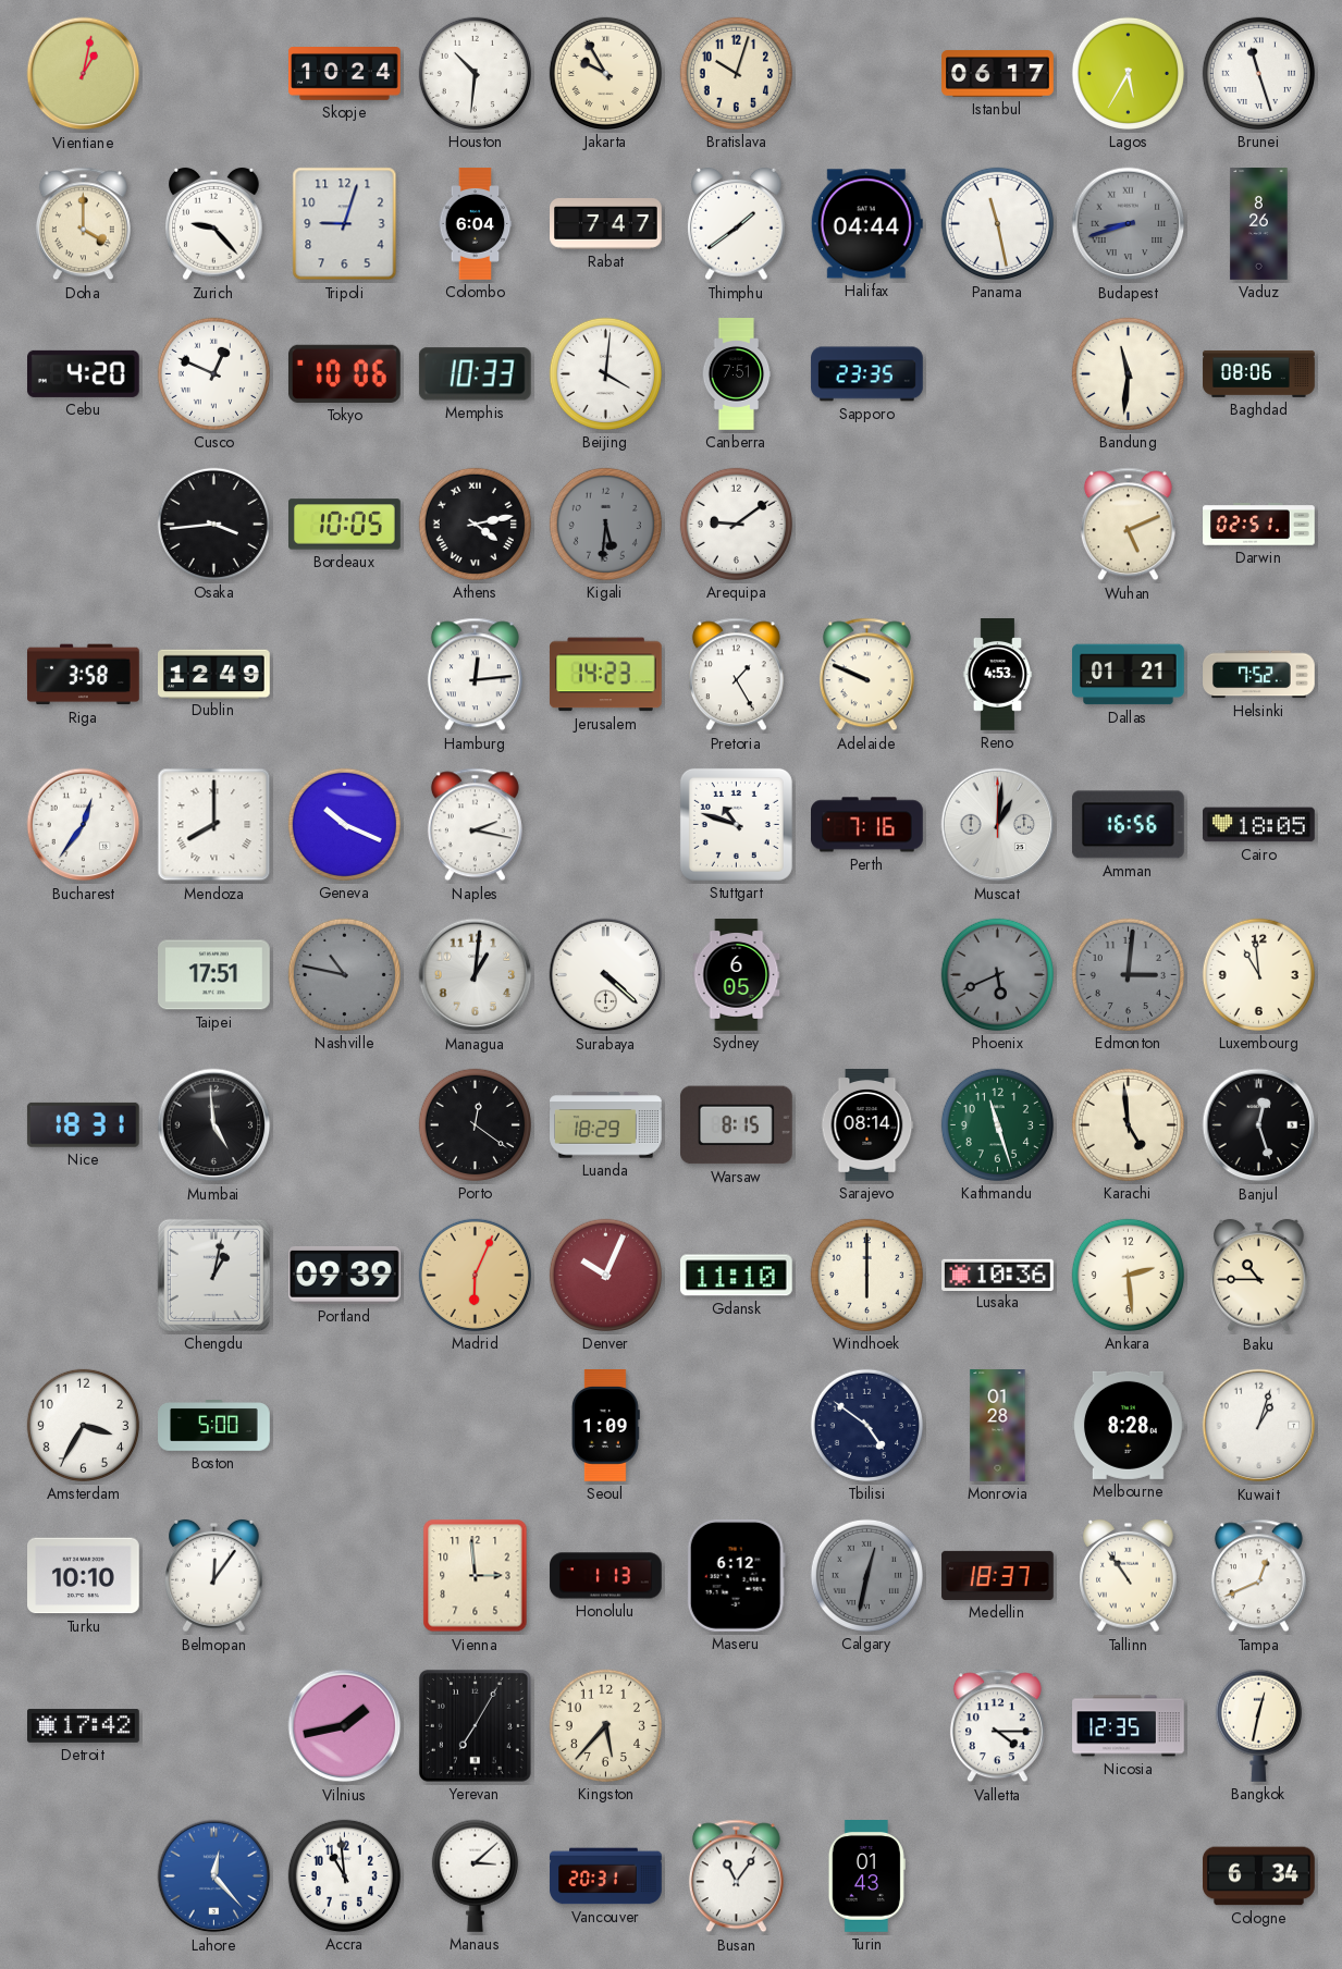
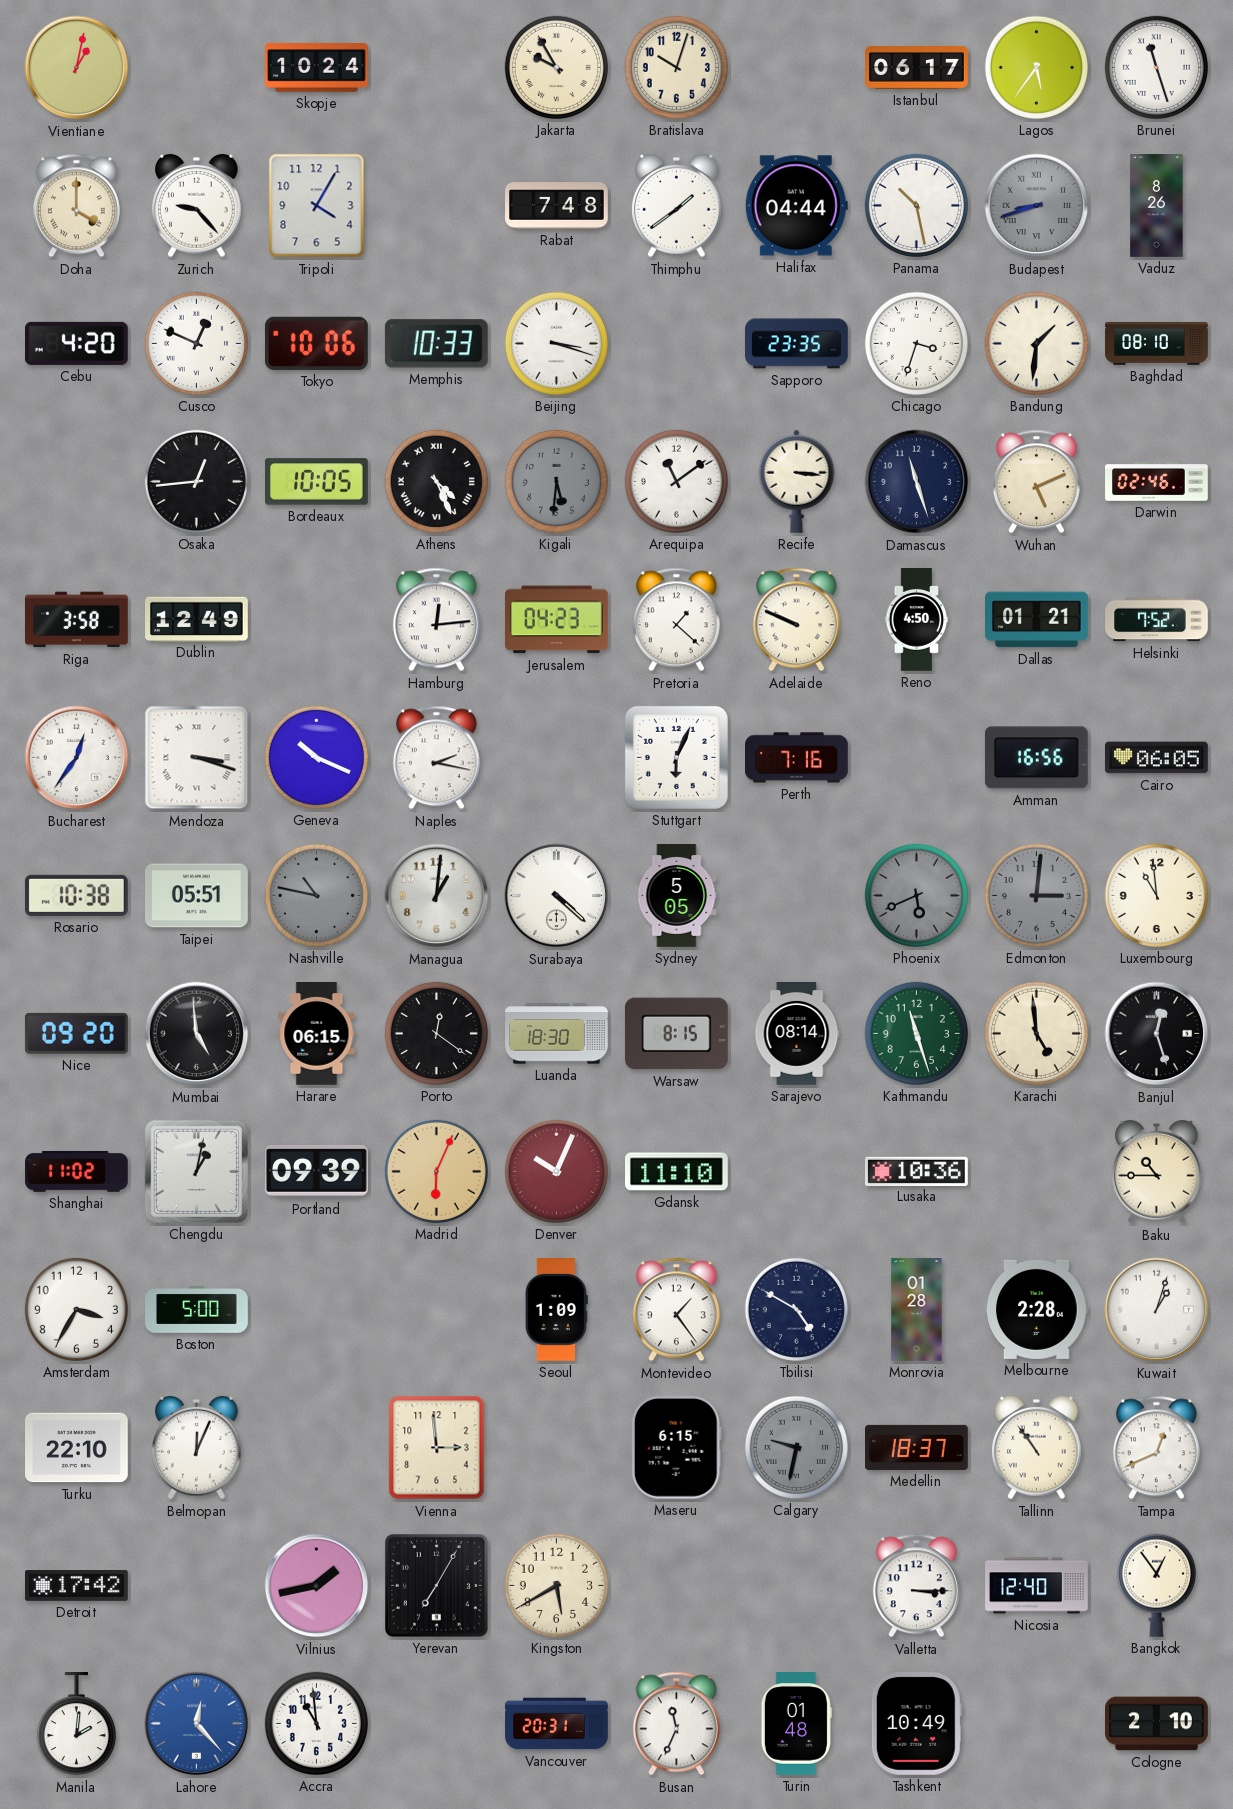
Houston: 10:31 -> none (475, 73)
Lagos: 5:35 -> 5:36 (1036, 67)
Tripoli: 9:03 -> 4:05 (317, 206)
Colombo: 6:04 -> none (476, 224)
Rabat: 7:47 -> 7:48 (557, 206)
Panama: 11:28 -> 10:28 (916, 205)
Beijing: 4:01 -> 3:18 (556, 343)
Canberra: 7:51 -> none (737, 374)
Chicago: none -> 3:33 (916, 343)
Bandung: 11:31 -> 1:31 (1036, 343)
Baghdad: 08:06 -> 08:10 (1157, 343)
Osaka: 3:44 -> 12:44 (196, 481)
Athens: 4:13 -> 4:26 (436, 481)
Arequipa: 9:09 -> 11:09 (676, 481)
Recife: none -> 3:16 (797, 481)
Damascus: none -> 11:27 (917, 482)
Darwin: 02:51 -> 02:46 (1157, 482)
Jerusalem: 14:23 -> 04:23 (556, 620)
Pretoria: 1:25 -> 1:22 (676, 620)
Reno: 4:53 -> 4:50 (917, 620)
Mendoza: 8:00 -> 3:18 (197, 758)
Stuttgart: 10:48 -> 6:04 (676, 757)
Muscat: 1:01 -> none (998, 825)
Cairo: 18:05 -> 06:05 (1157, 758)
Rosario: none -> 10:38 (76, 895)
Taipei: 17:51 -> 05:51 (197, 896)
Sydney: 6:05 -> 5:05 (677, 896)
Nice: 18:31 -> 09:20 (76, 1033)
Harare: none -> 06:15 (317, 1034)
Luanda: 18:29 -> 18:30 (557, 1034)
Shanghai: none -> 11:02 (77, 1172)
Windhoek: 6:00 -> none (866, 1275)
Ankara: 2:29 -> none (1128, 1275)
Montevideo: none -> 1:24 (676, 1310)
Tbilisi: 4:51 -> 4:50 (796, 1309)
Melbourne: 8:28 -> 2:28 (1037, 1309)
Turku: 10:10 -> 22:10 (77, 1448)
Belmopan: 12:06 -> 12:04 (197, 1448)
Honolulu: 1:13 -> none (606, 1576)
Maseru: 6:12 -> 6:15 (676, 1447)
Calgary: 12:32 -> 9:32 (796, 1447)
Kingston: 5:37 -> 5:40 (556, 1585)
Valletta: 4:15 -> 3:15 (916, 1586)
Nicosia: 12:35 -> 12:40 (1037, 1586)
Bangkok: 12:32 -> 12:54 (1156, 1585)
Manila: none -> 2:01 (76, 1725)
Manaus: 3:08 -> none (475, 1875)
Busan: 11:06 -> 11:34 (676, 1724)
Turin: 01:43 -> 01:48 (796, 1724)
Tashkent: none -> 10:49 (916, 1724)
Cologne: 6:34 -> 2:10 (1157, 1724)
